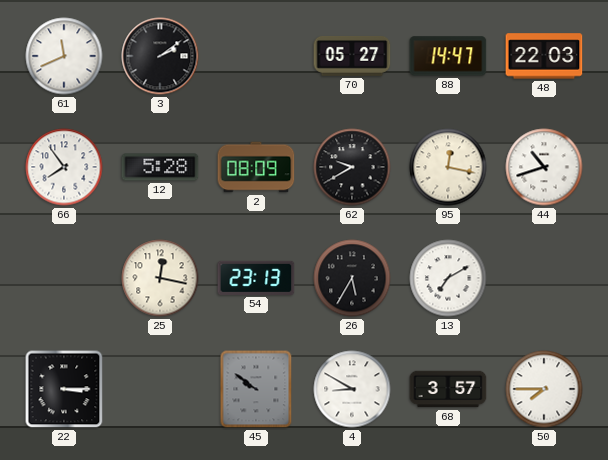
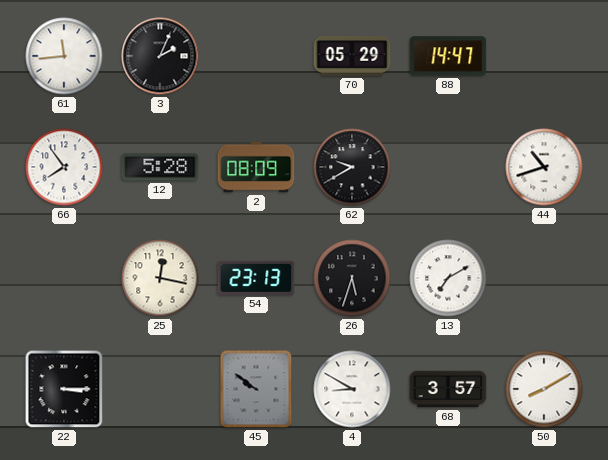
61: 11:41 -> 11:44 (64, 56)
3: 2:09 -> 2:04 (160, 56)
70: 05:27 -> 05:29 (352, 56)
48: 22:03 -> none (544, 56)
95: 12:17 -> none (448, 167)
26: 5:35 -> 5:33 (352, 278)
50: 7:45 -> 8:10 (544, 389)
